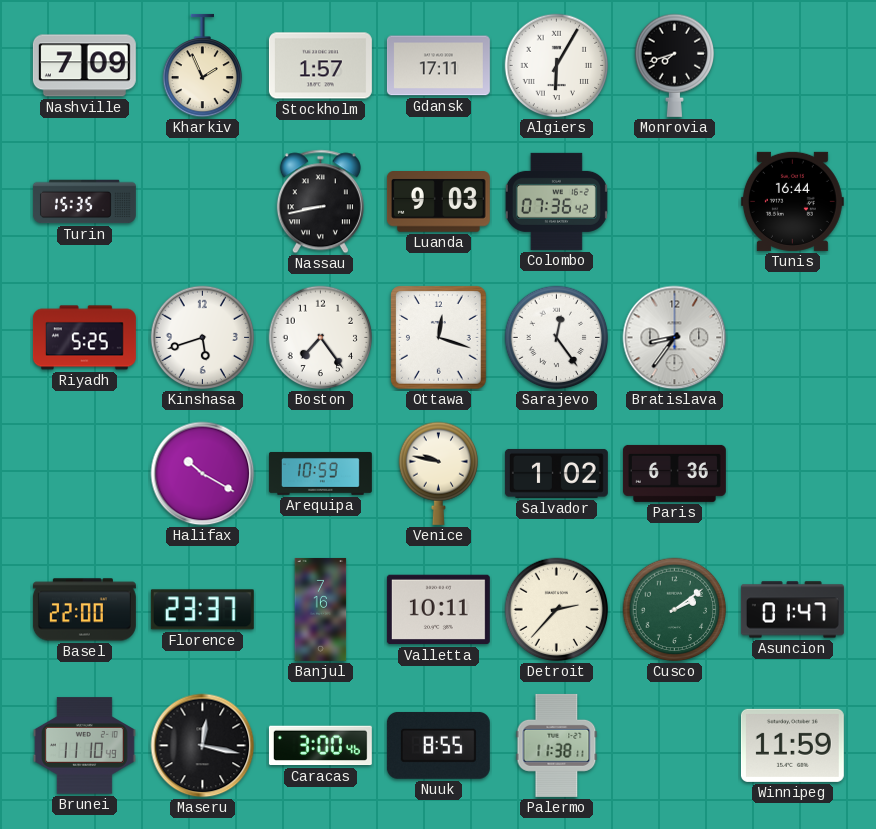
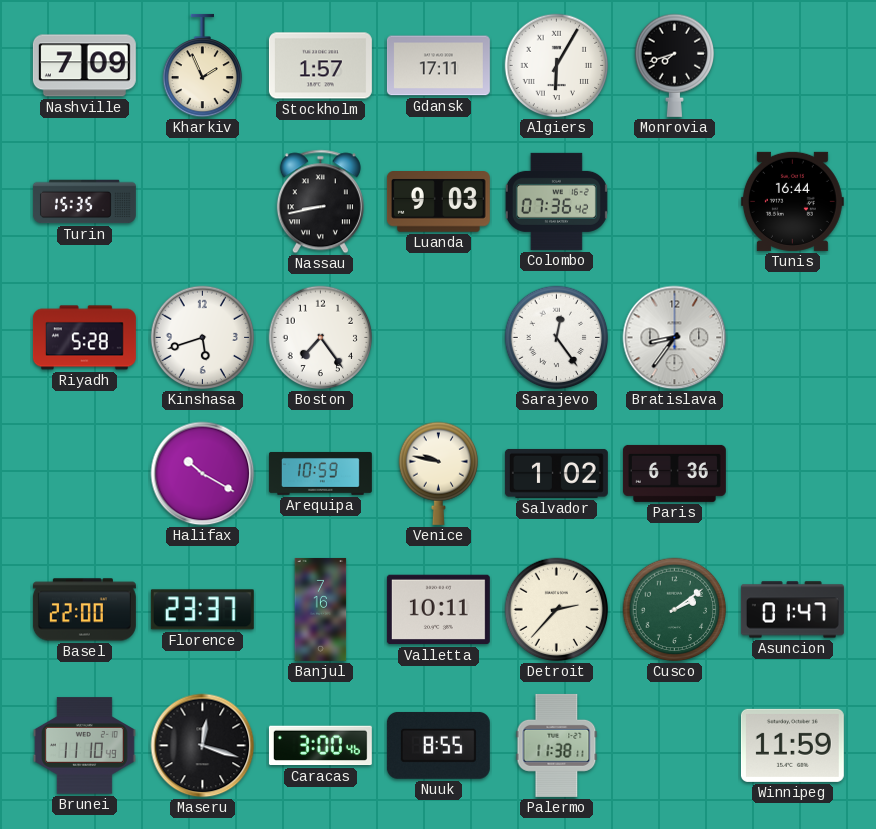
Riyadh: 5:25 -> 5:28 (84, 338)
Ottawa: 12:18 -> none (439, 338)
Maseru: 12:17 -> 12:18 (203, 746)
